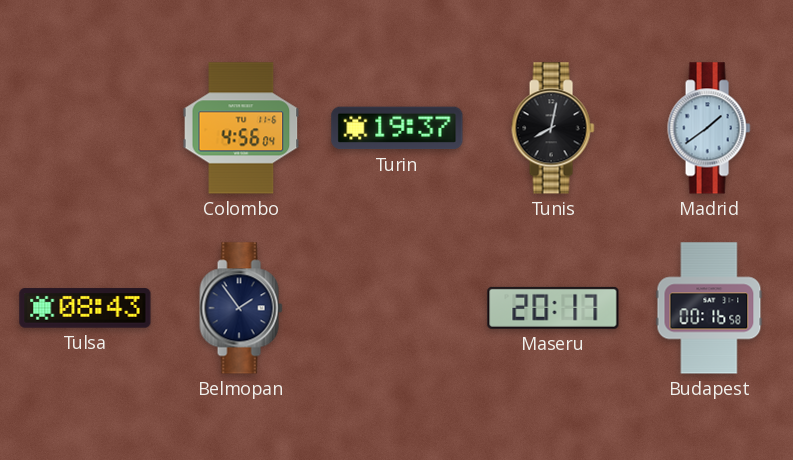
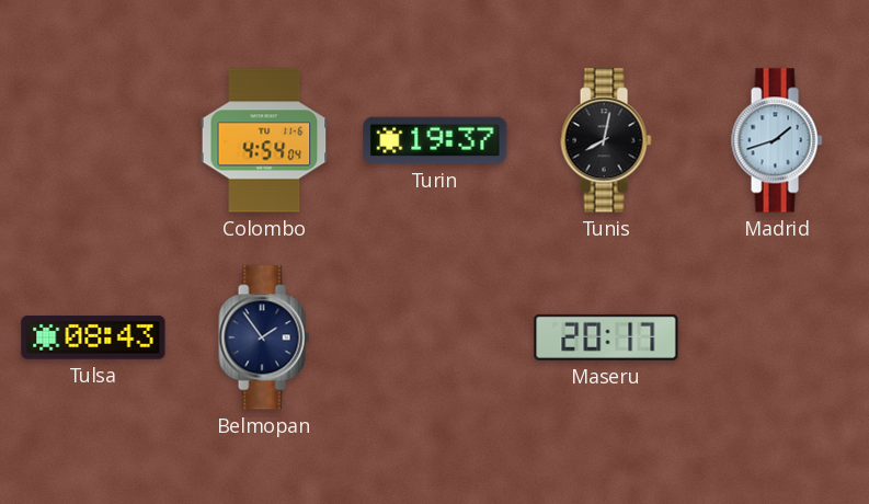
Colombo: 4:56 -> 4:54 (264, 140)
Madrid: 1:39 -> 1:42 (777, 140)
Budapest: 00:16 -> none (709, 308)
